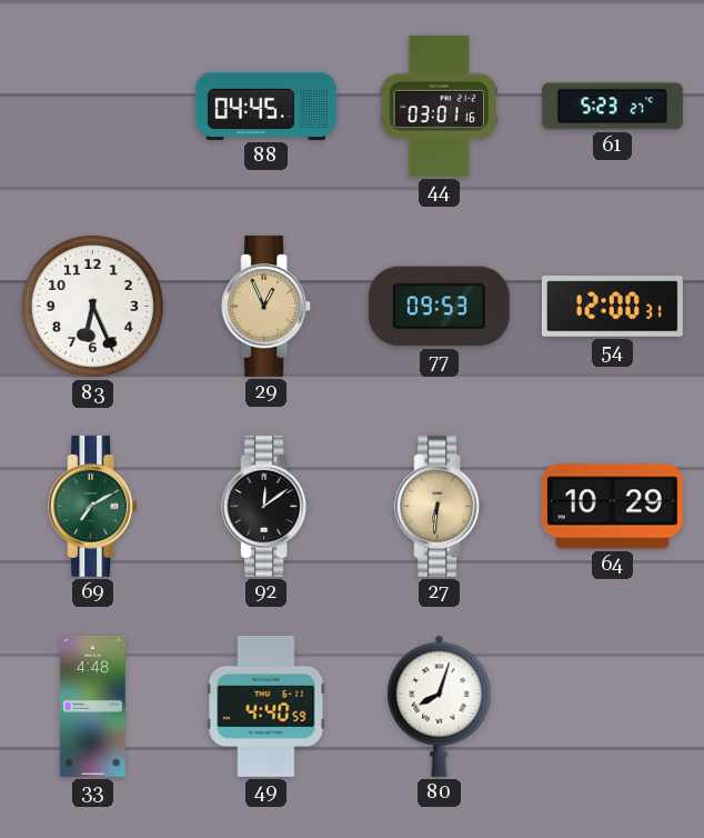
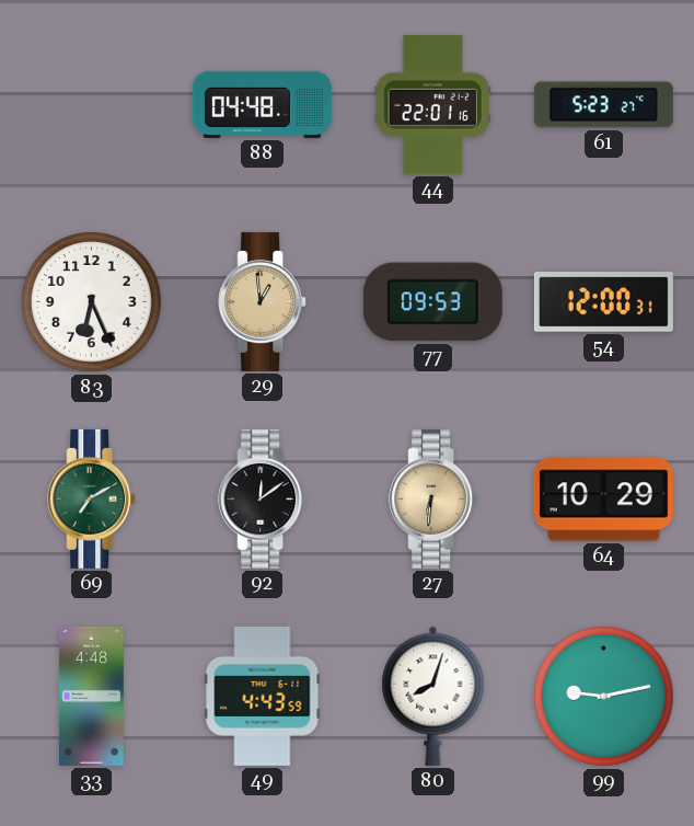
88: 04:45 -> 04:48 (262, 104)
44: 03:01 -> 22:01 (432, 104)
29: 12:56 -> 12:59 (263, 301)
49: 4:40 -> 4:43 (263, 696)
99: none -> 9:13 (603, 696)
